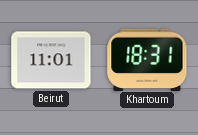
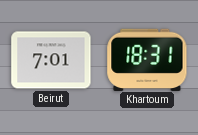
Beirut: 11:01 -> 7:01 (51, 60)
